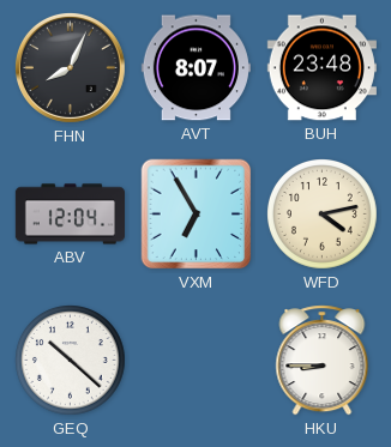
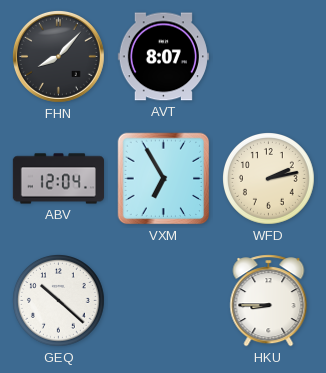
FHN: 8:04 -> 8:07 (58, 56)
BUH: 23:48 -> none (321, 68)
WFD: 4:13 -> 2:13 (269, 179)
